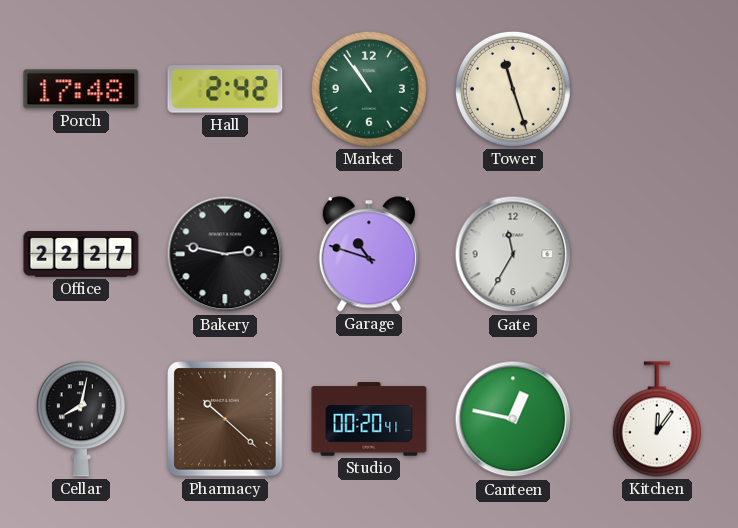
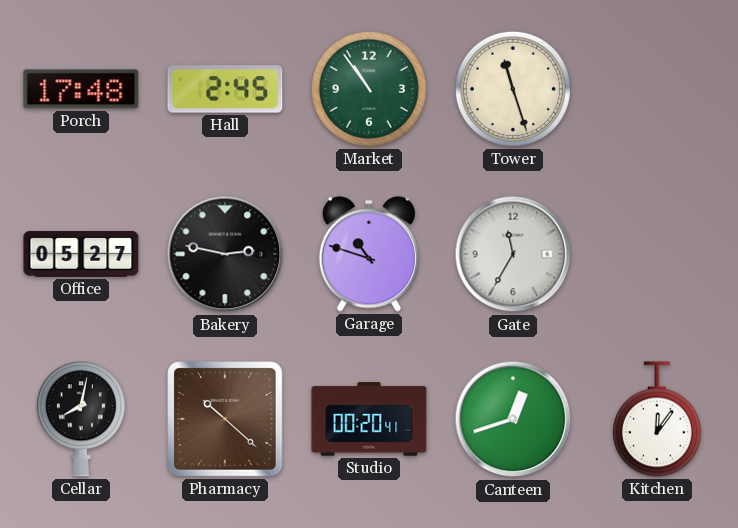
Hall: 2:42 -> 2:45 (225, 89)
Office: 22:27 -> 05:27 (81, 254)
Canteen: 12:47 -> 12:42 (513, 419)
